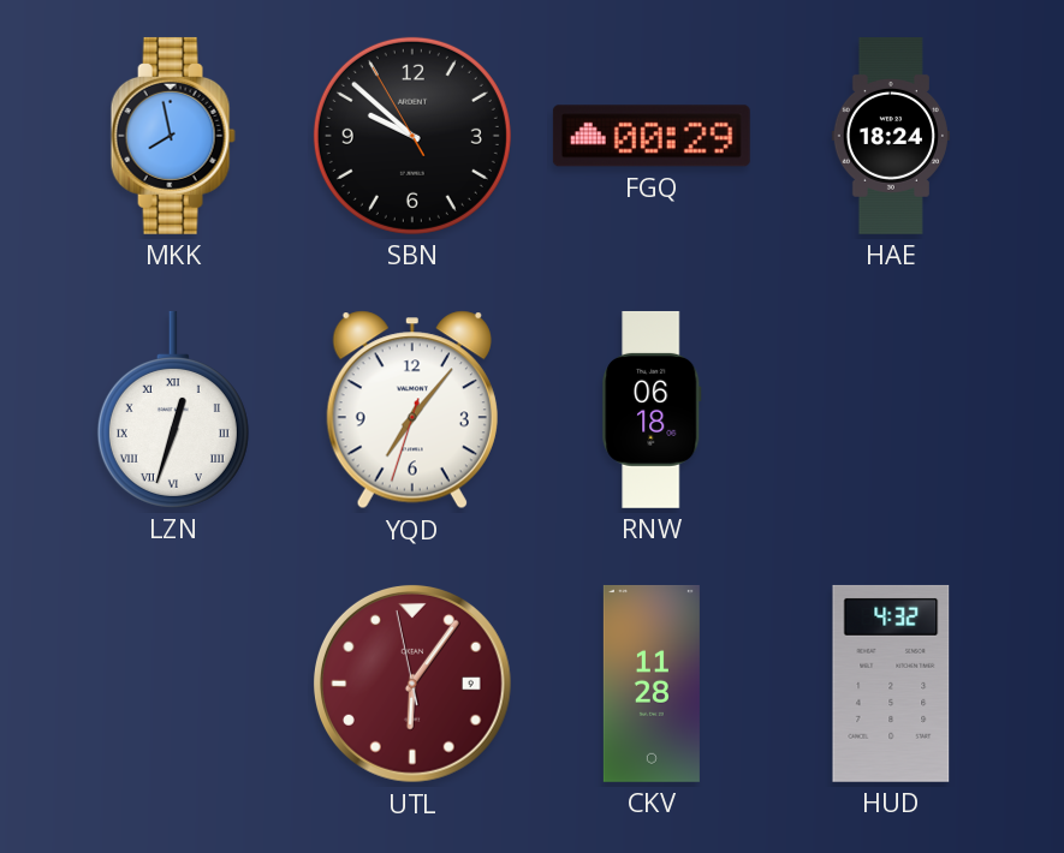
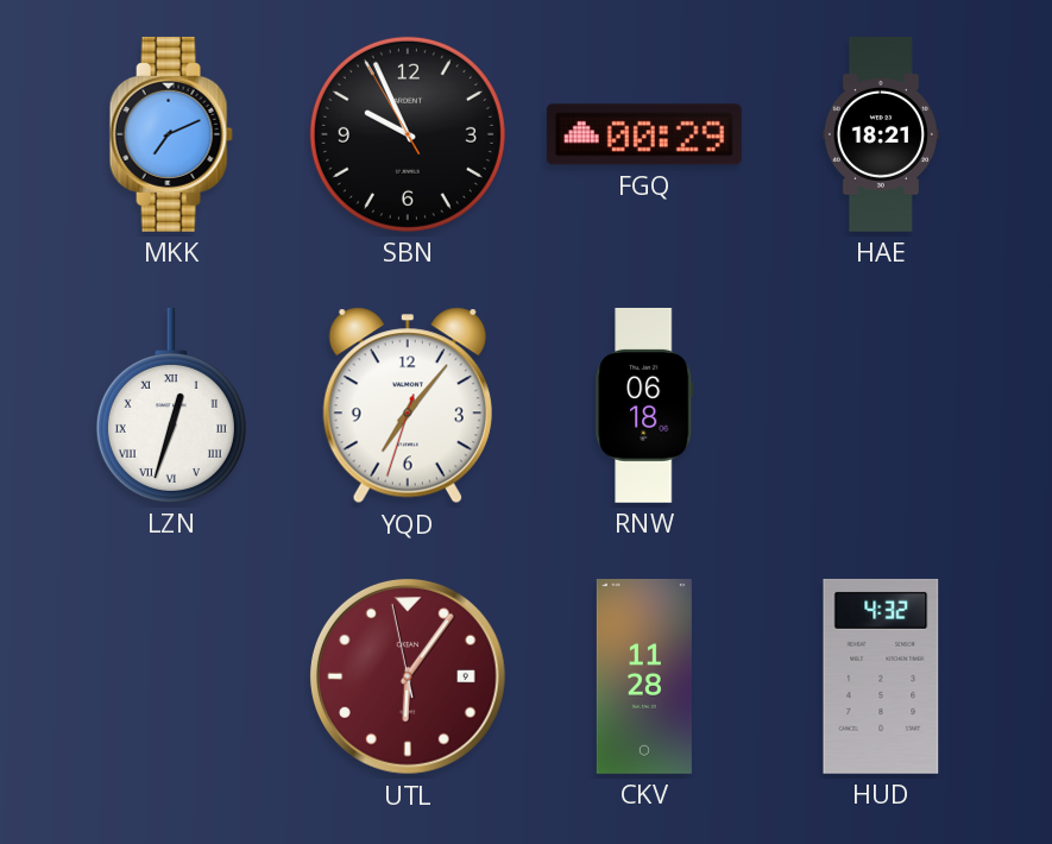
MKK: 7:58 -> 7:11 (171, 134)
SBN: 9:51 -> 9:55 (408, 134)
HAE: 18:24 -> 18:21 (881, 134)
